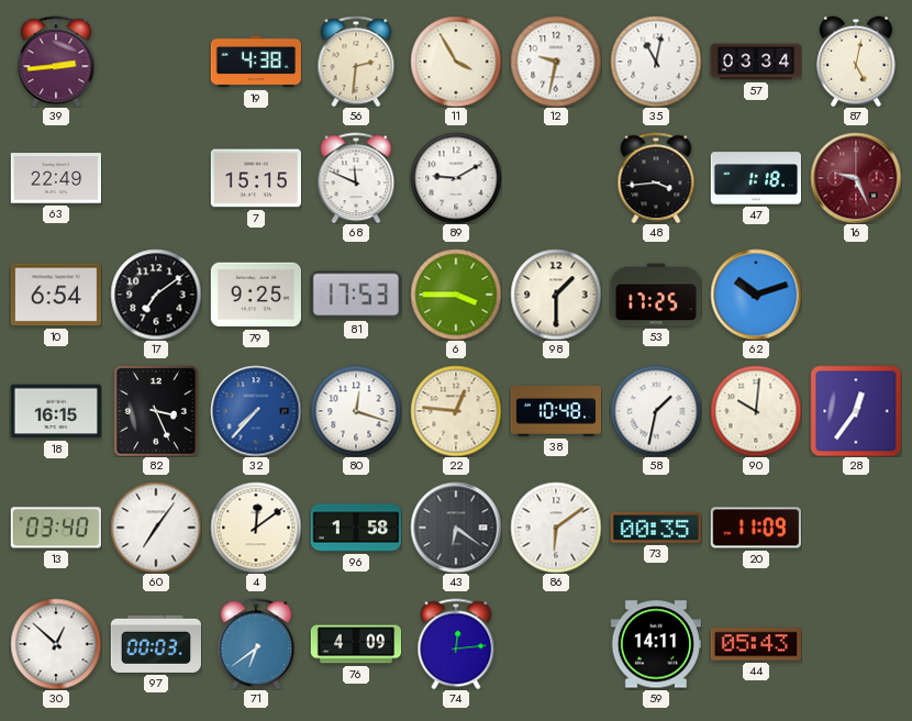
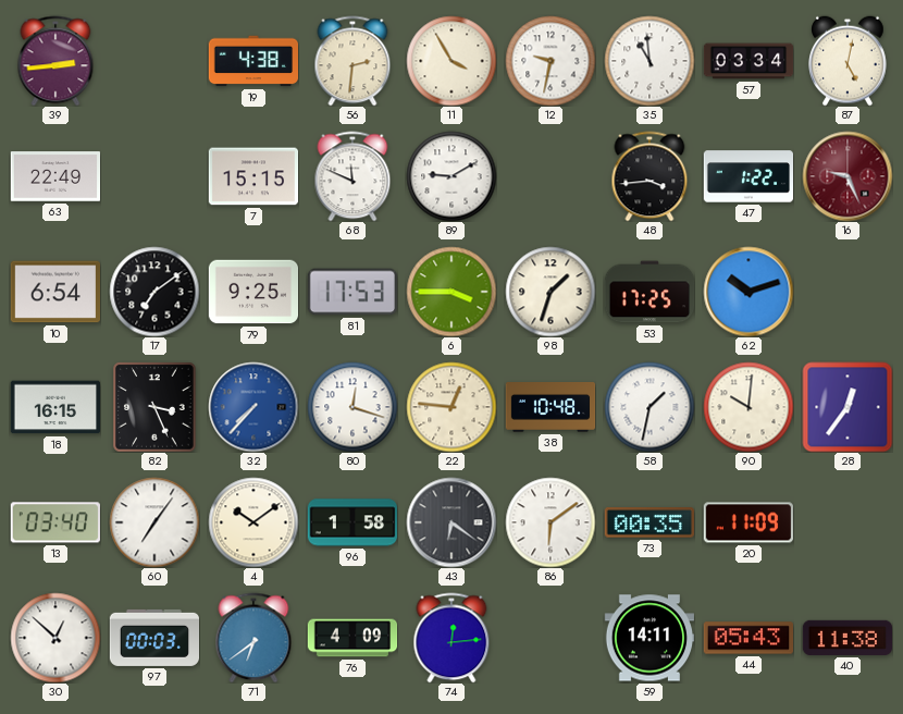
35: 11:02 -> 10:59 (650, 61)
47: 1:18 -> 1:22 (747, 176)
98: 1:30 -> 1:33 (551, 292)
4: 12:09 -> 10:09 (253, 522)
40: none -> 11:38 (846, 638)
